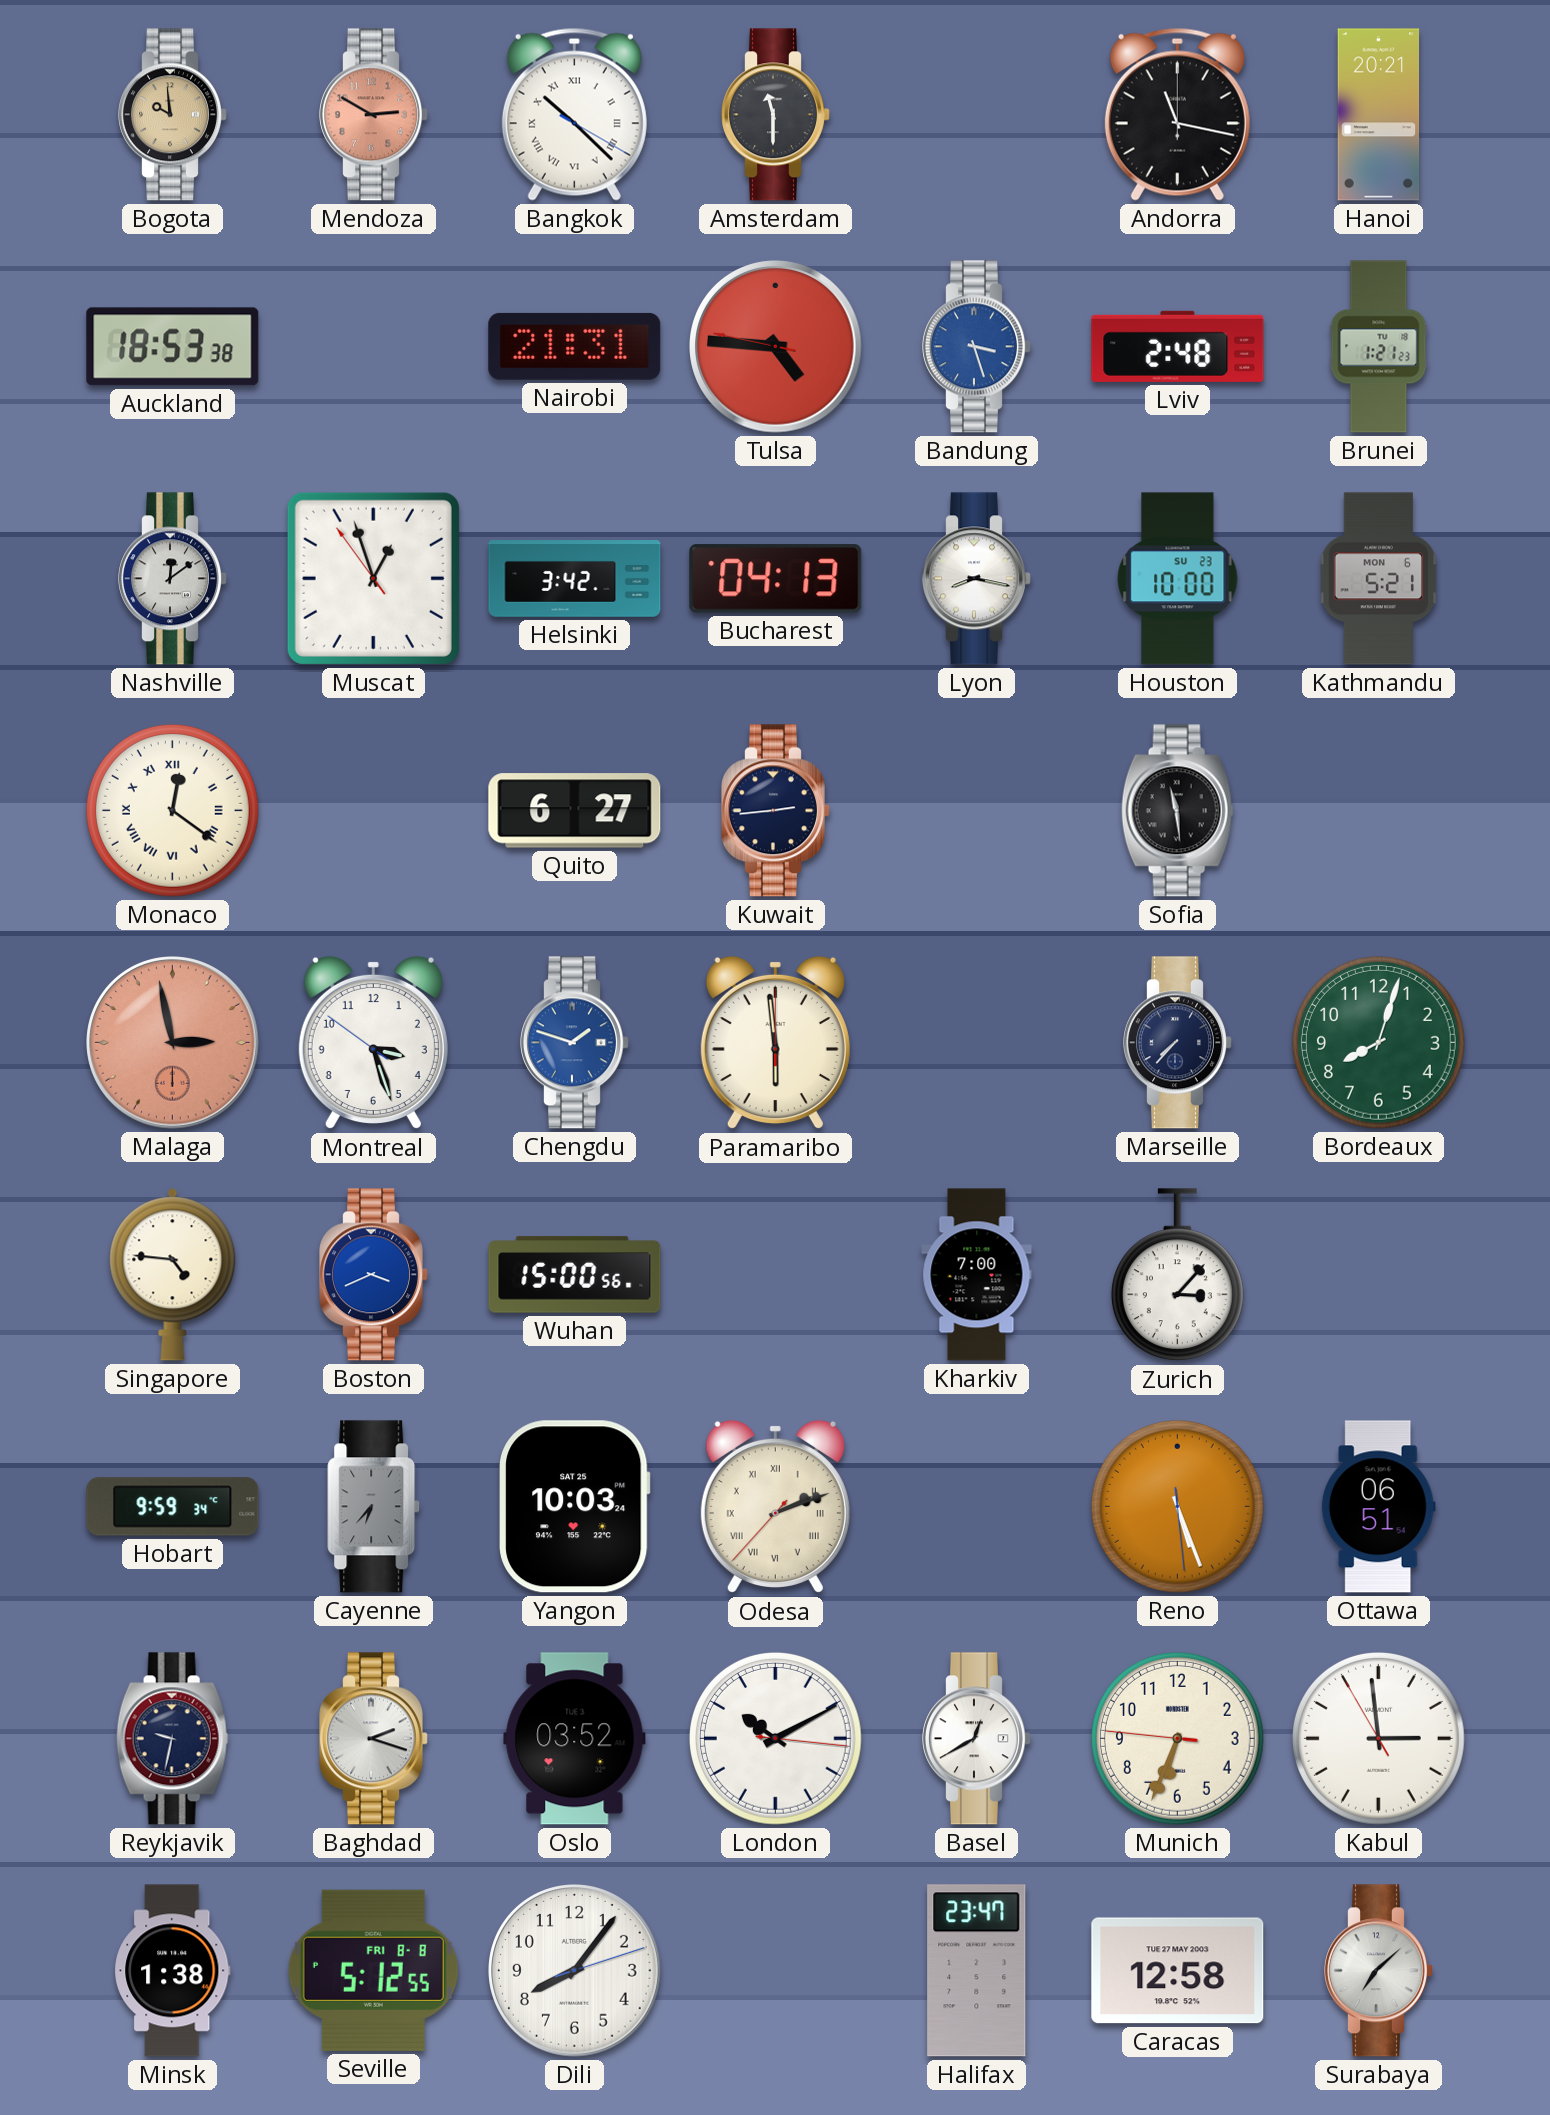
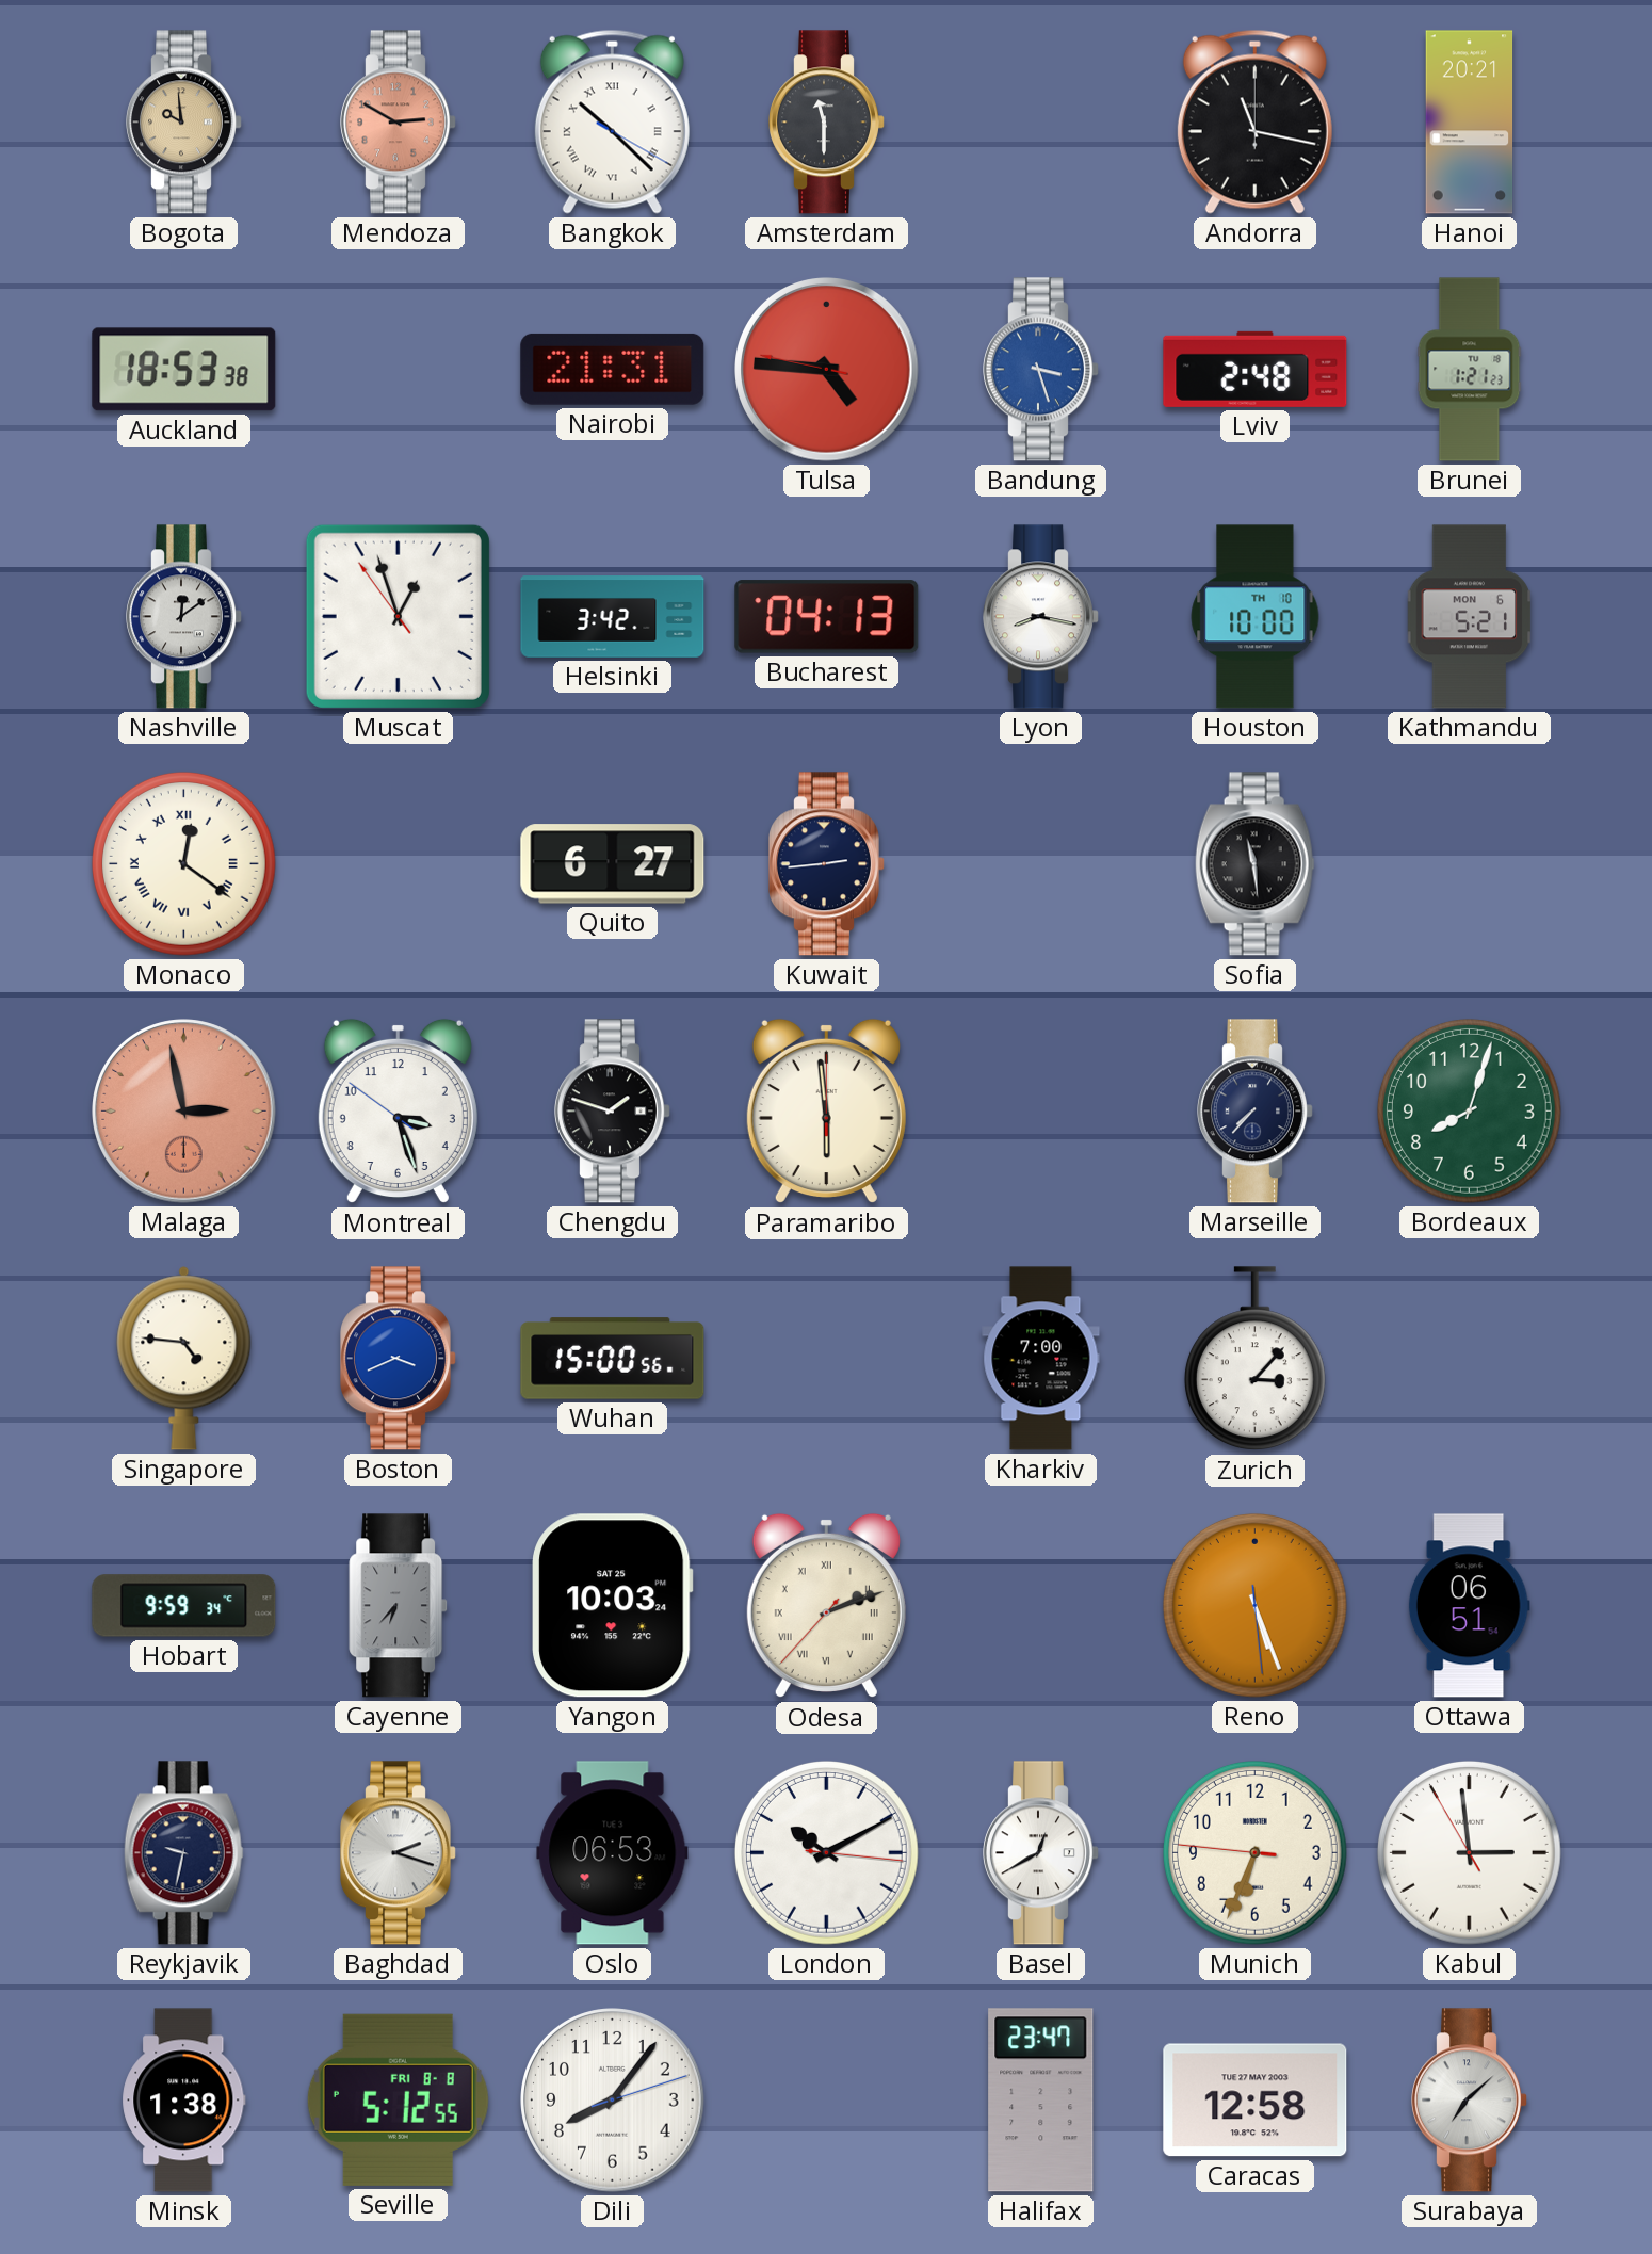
Houston date: SU 23 -> TH 10 (1256, 617)
Chengdu dial: blue -> black (613, 1112)
Oslo: 03:52 -> 06:53 (613, 1853)
